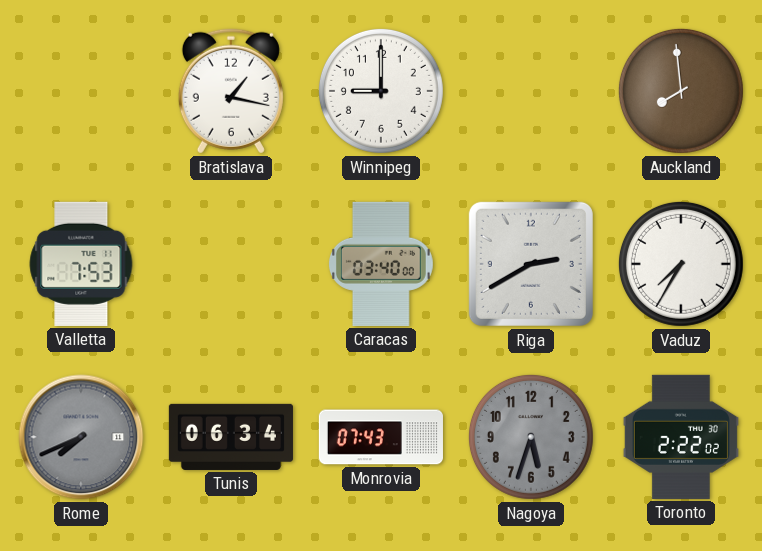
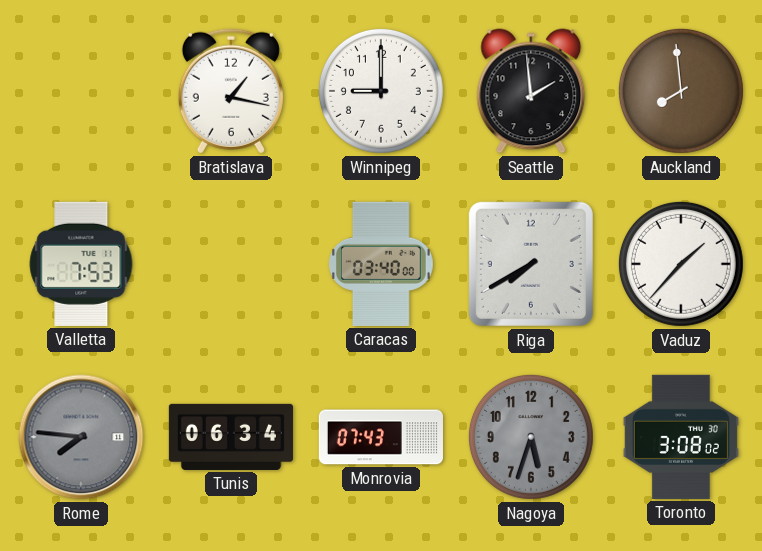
Seattle: none -> 1:59 (531, 91)
Riga: 2:40 -> 7:40 (531, 264)
Vaduz: 7:35 -> 1:37 (681, 264)
Rome: 7:41 -> 7:46 (81, 437)
Toronto: 2:22 -> 3:08 (681, 437)
